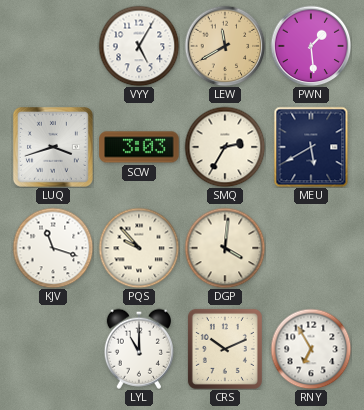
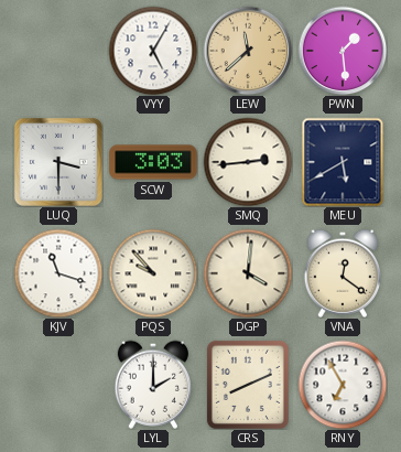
LEW: 11:40 -> 11:38 (248, 51)
LUQ: 3:42 -> 3:30 (58, 162)
SMQ: 2:35 -> 2:44 (248, 162)
VNA: none -> 12:21 (342, 273)
LYL: 11:00 -> 2:00 (152, 385)
CRS: 10:11 -> 8:11 (248, 385)
